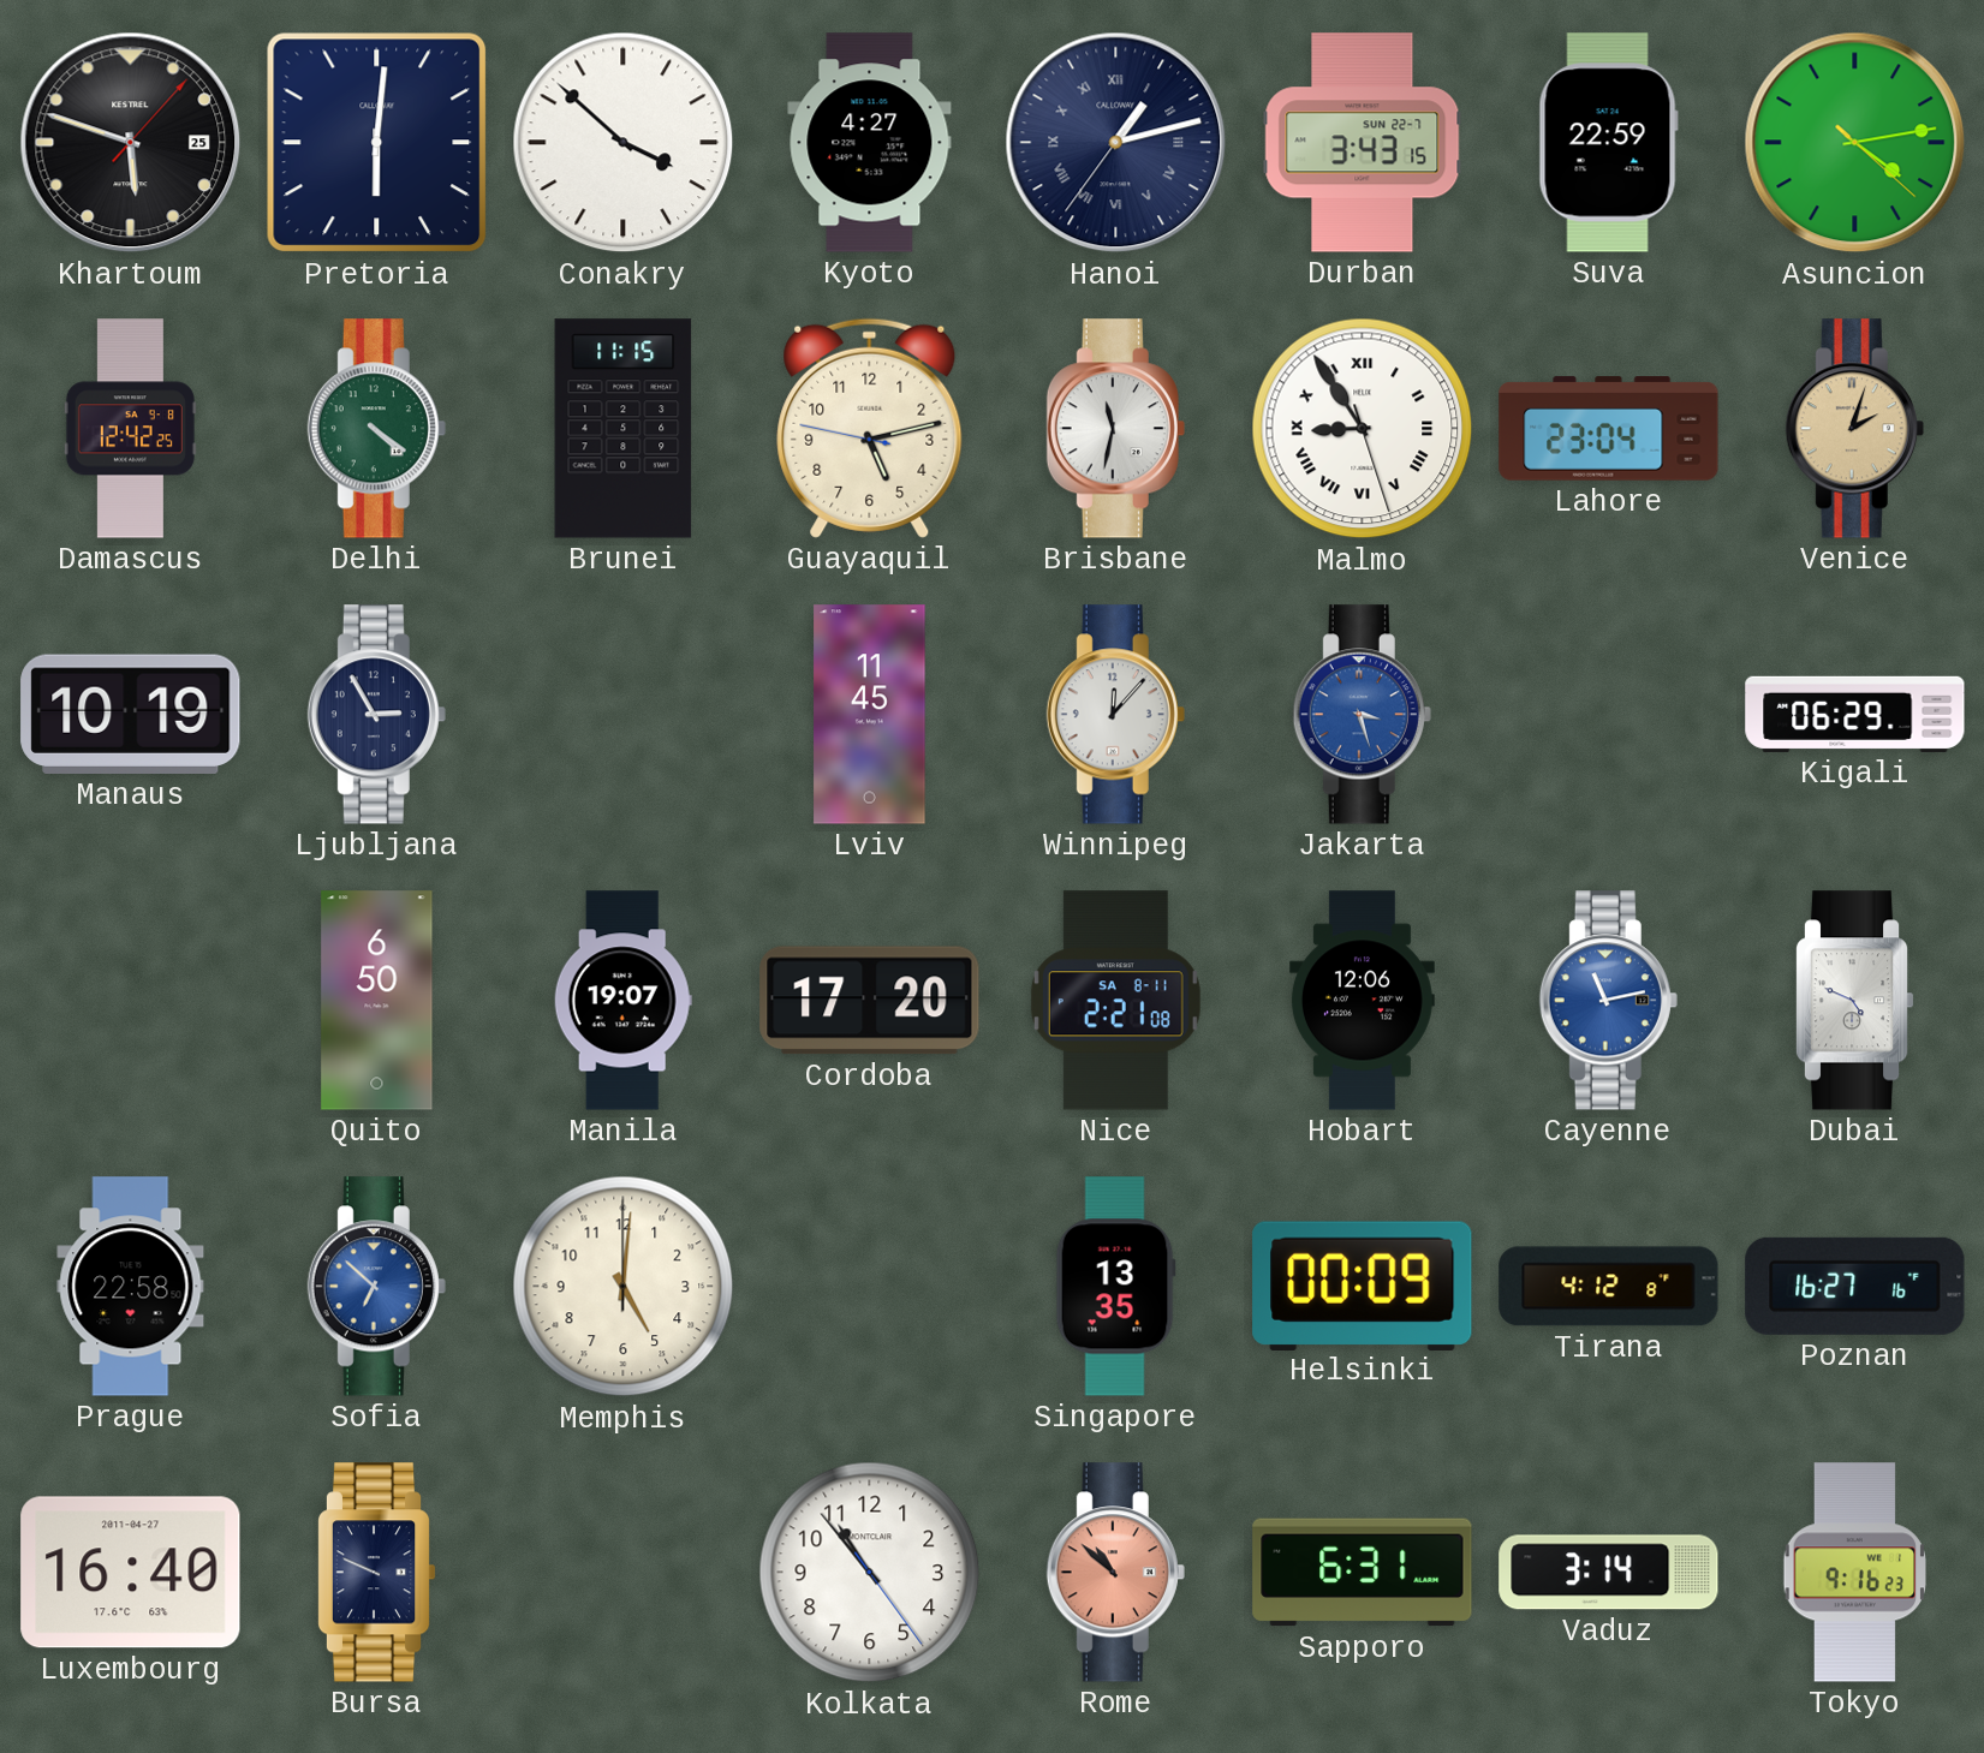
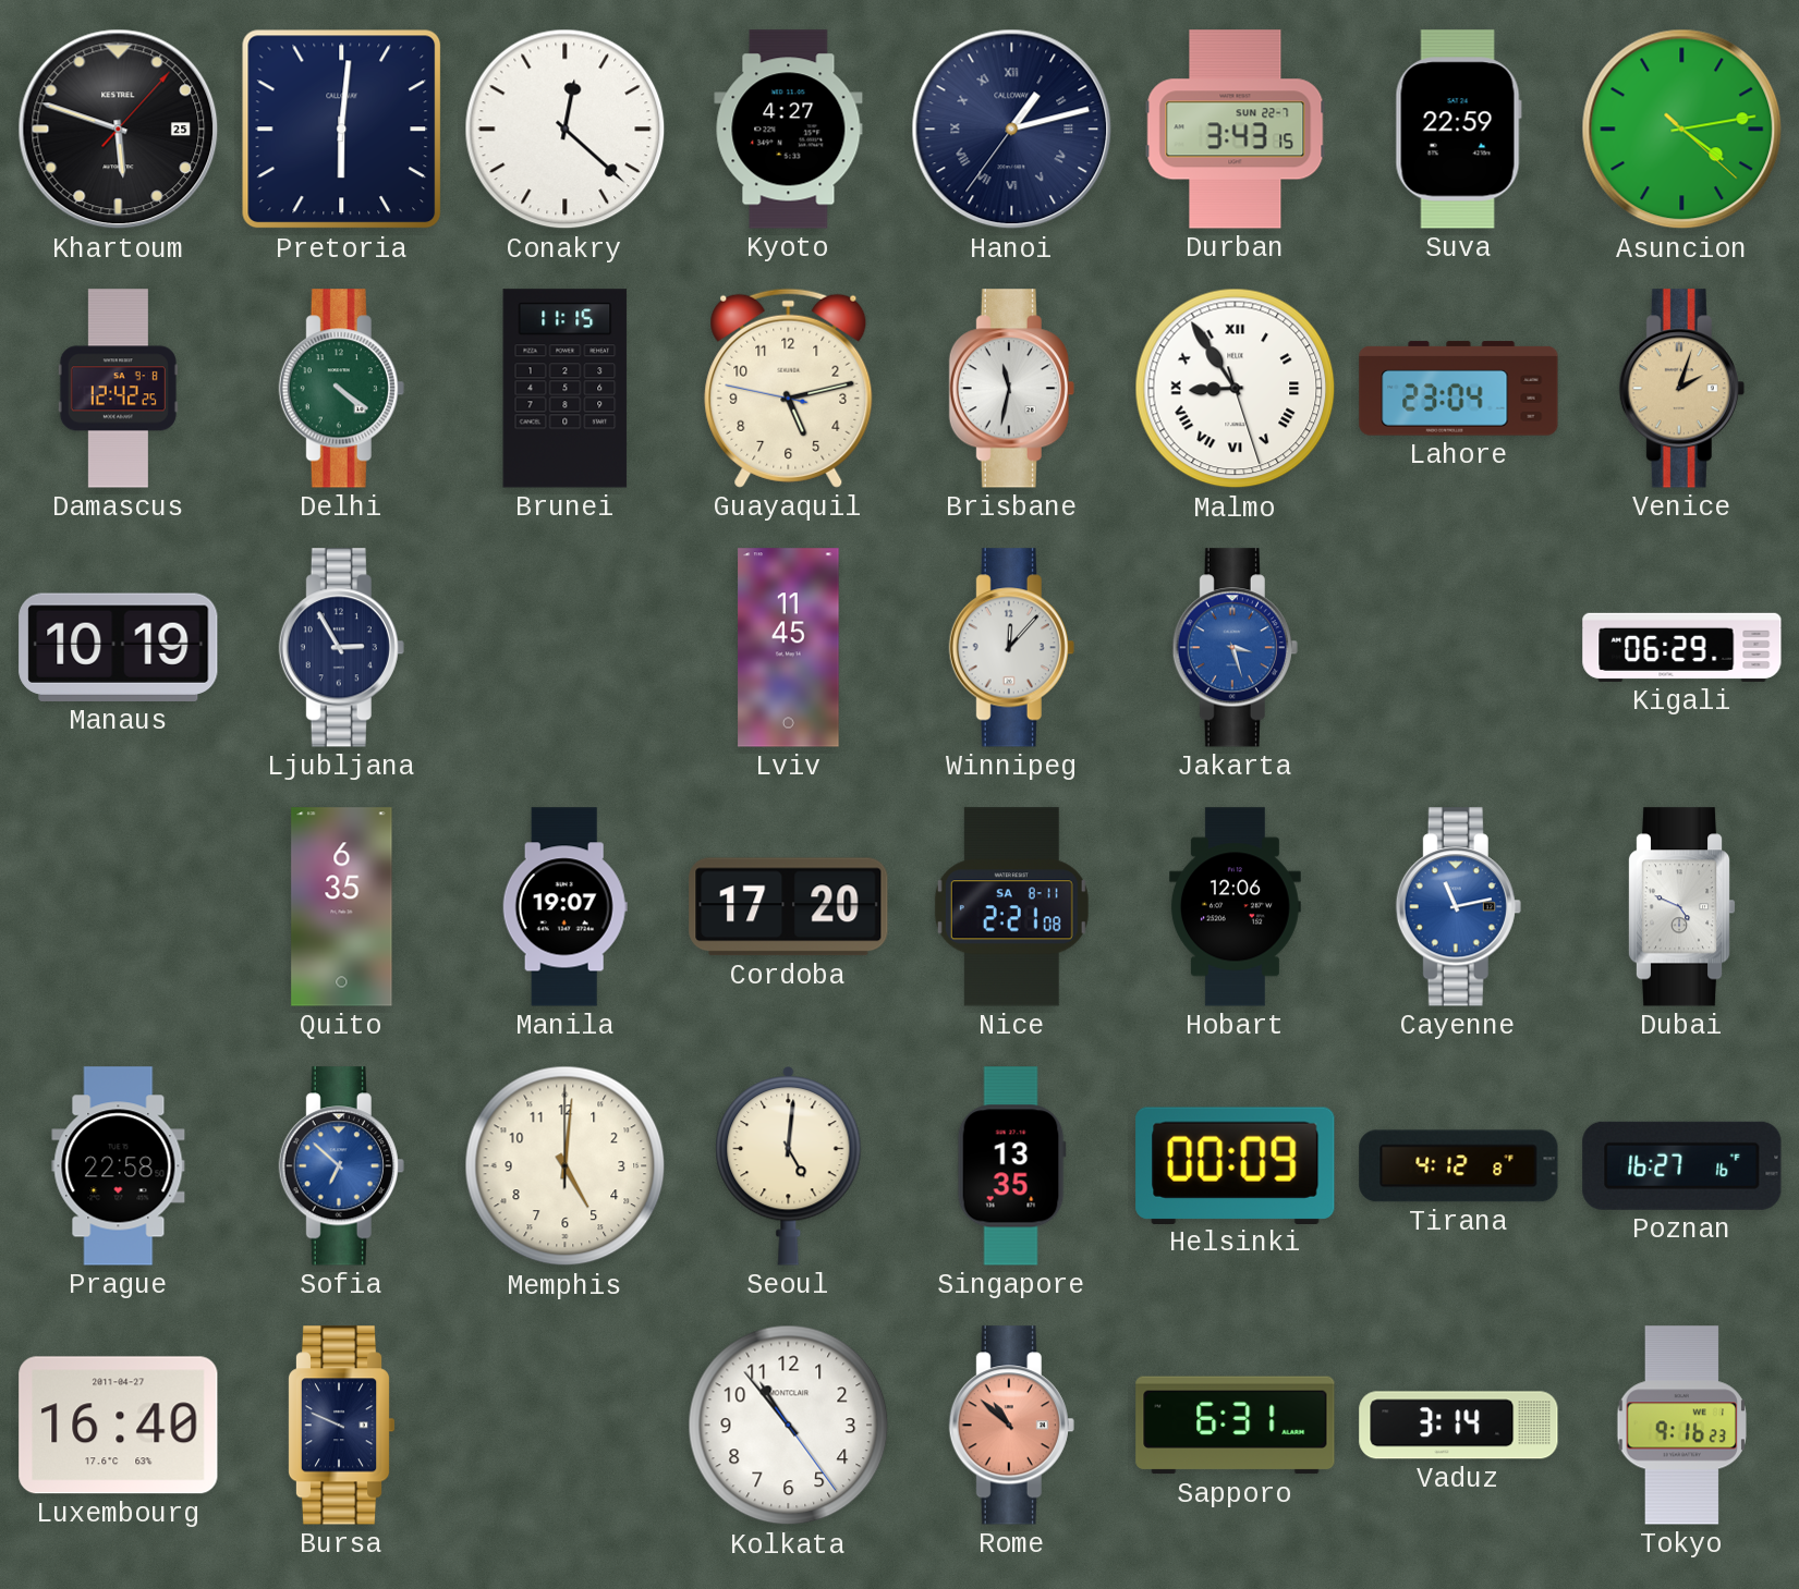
Conakry: 3:52 -> 12:22 (566, 130)
Quito: 6:50 -> 6:35 (342, 907)
Seoul: none -> 5:01 (789, 1166)
